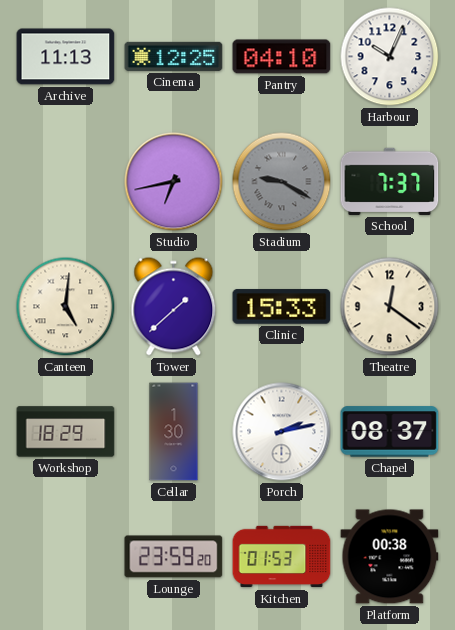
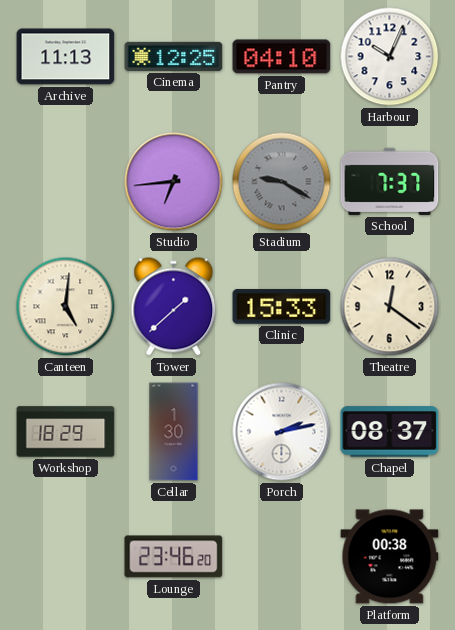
Studio: 6:43 -> 6:44 (174, 182)
Lounge: 23:59 -> 23:46 (174, 557)
Kitchen: 01:53 -> none (282, 557)
